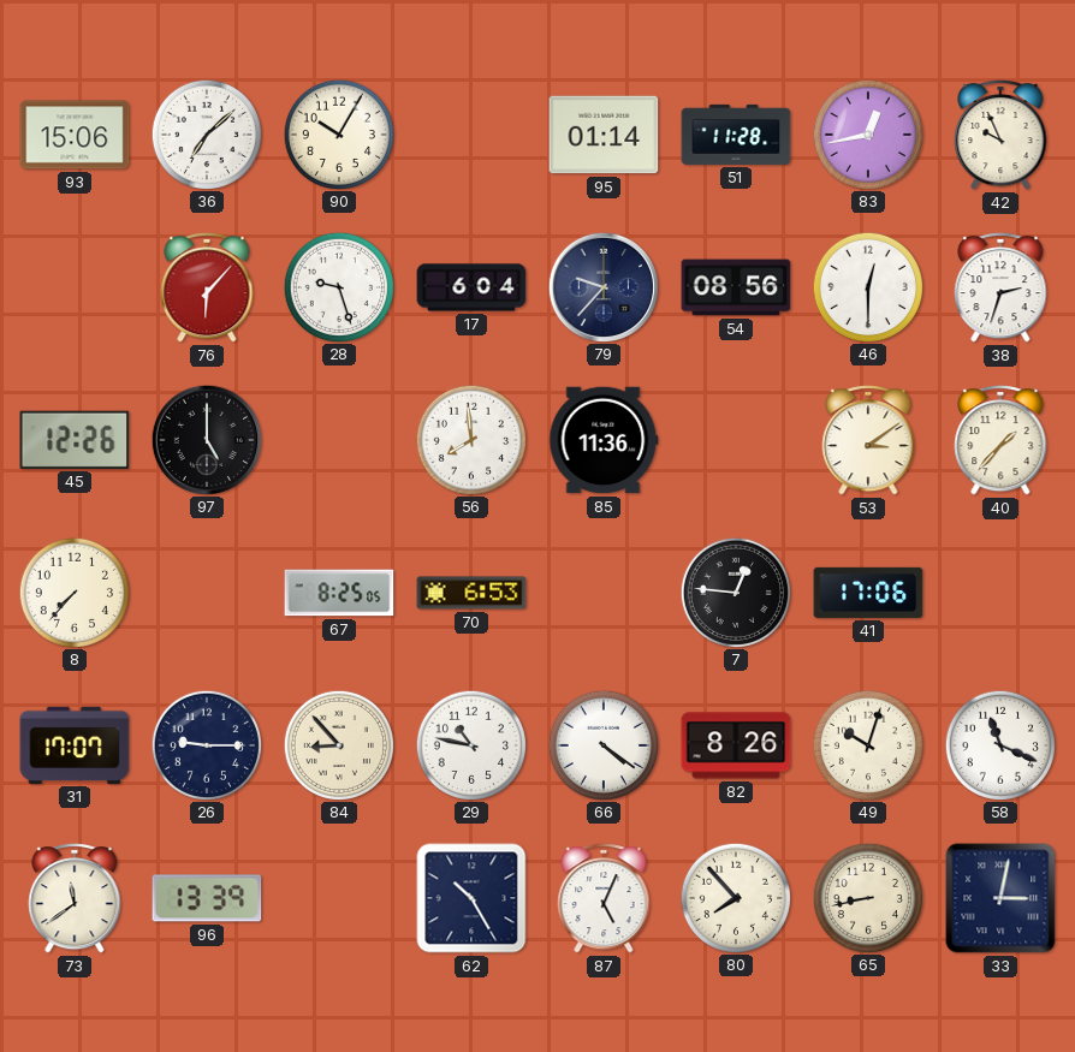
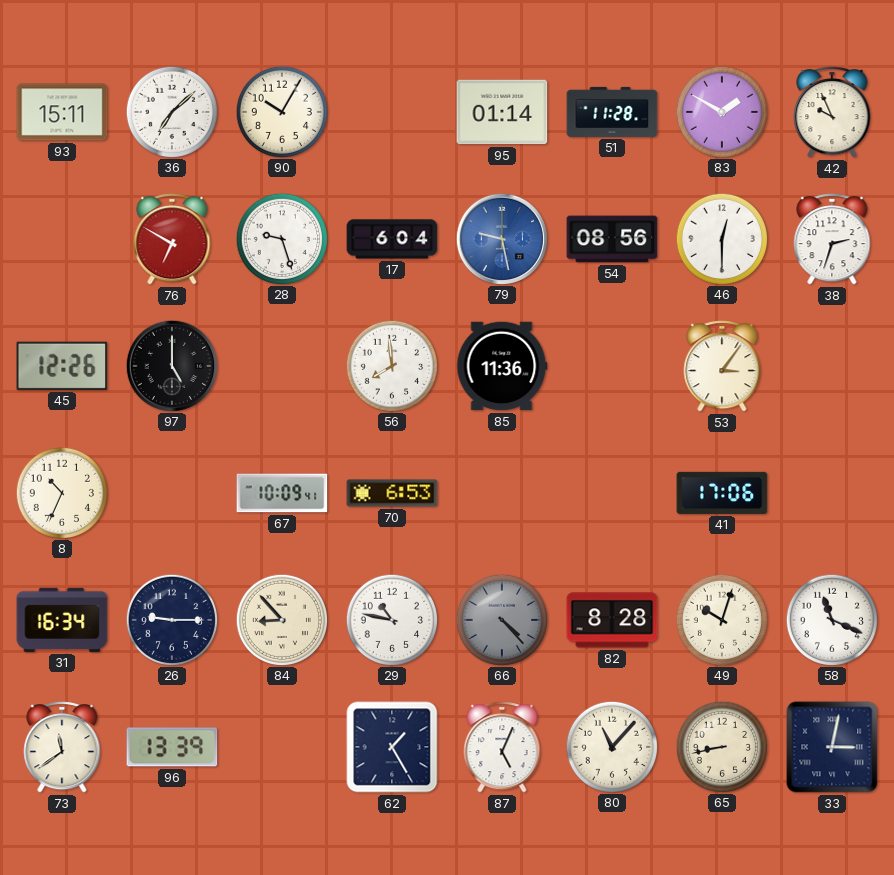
93: 15:06 -> 15:11 (62, 112)
83: 12:43 -> 1:50 (721, 111)
76: 6:07 -> 6:50 (172, 240)
79: 9:37 -> 9:28 (501, 238)
79 dial: navy -> blue (501, 238)
53: 3:09 -> 3:06 (722, 367)
40: 1:37 -> none (1000, 441)
8: 7:37 -> 10:34 (61, 492)
67: 8:25 -> 10:09 (282, 493)
7: 12:46 -> none (735, 592)
31: 17:07 -> 16:34 (62, 620)
66: 4:21 -> 4:23 (501, 619)
66 dial: white -> grey (501, 619)
82: 8:26 -> 8:28 (612, 620)
62: 10:25 -> 1:25 (392, 747)
80: 7:53 -> 11:07 (611, 746)
